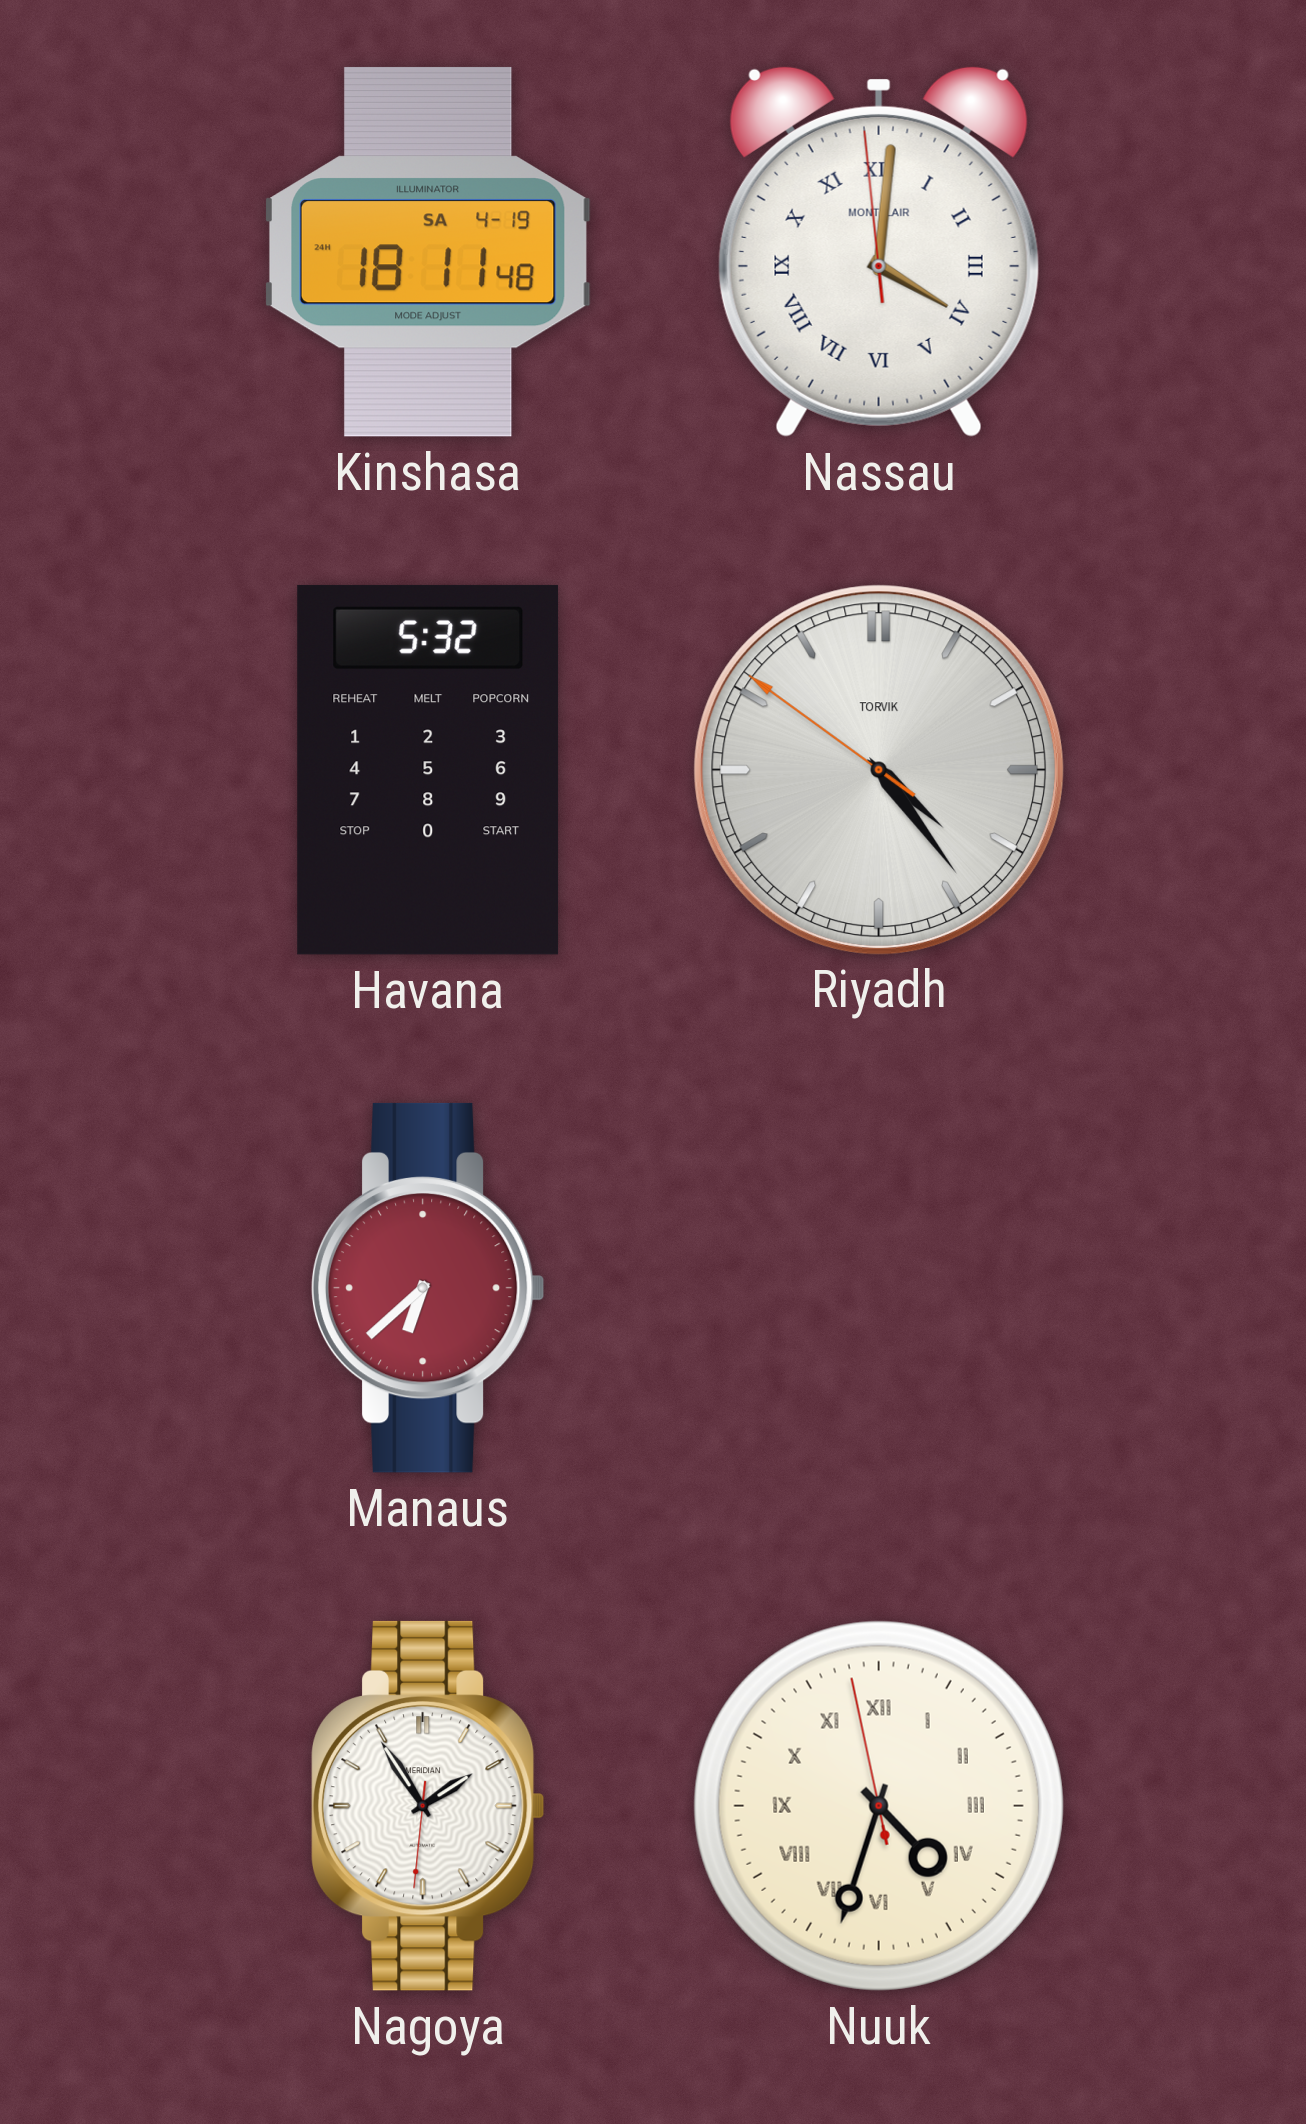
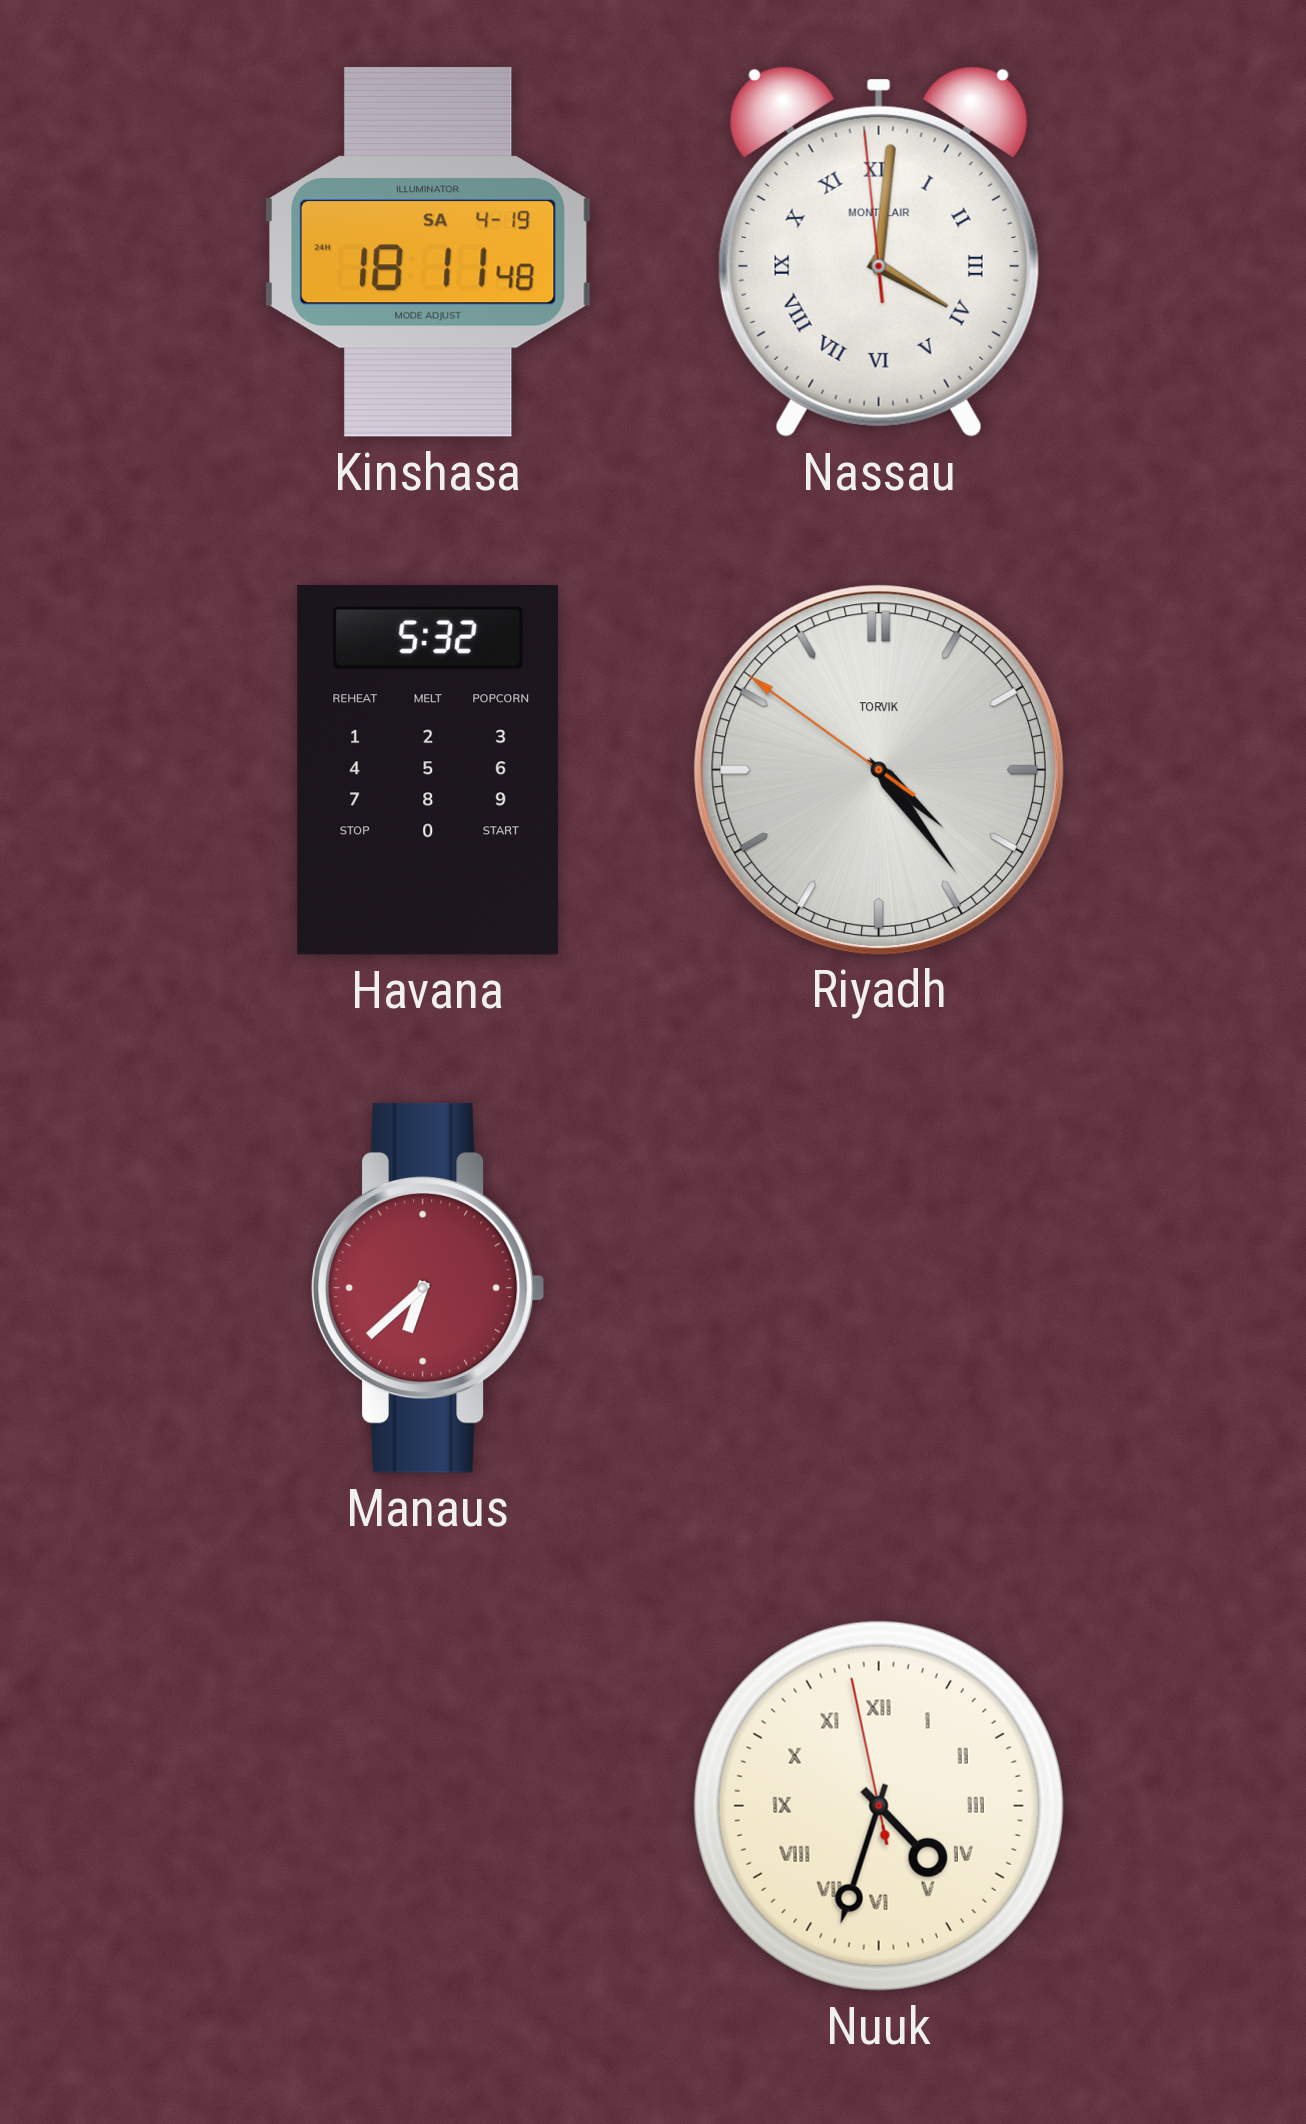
Nagoya: 1:54 -> none (428, 1806)
